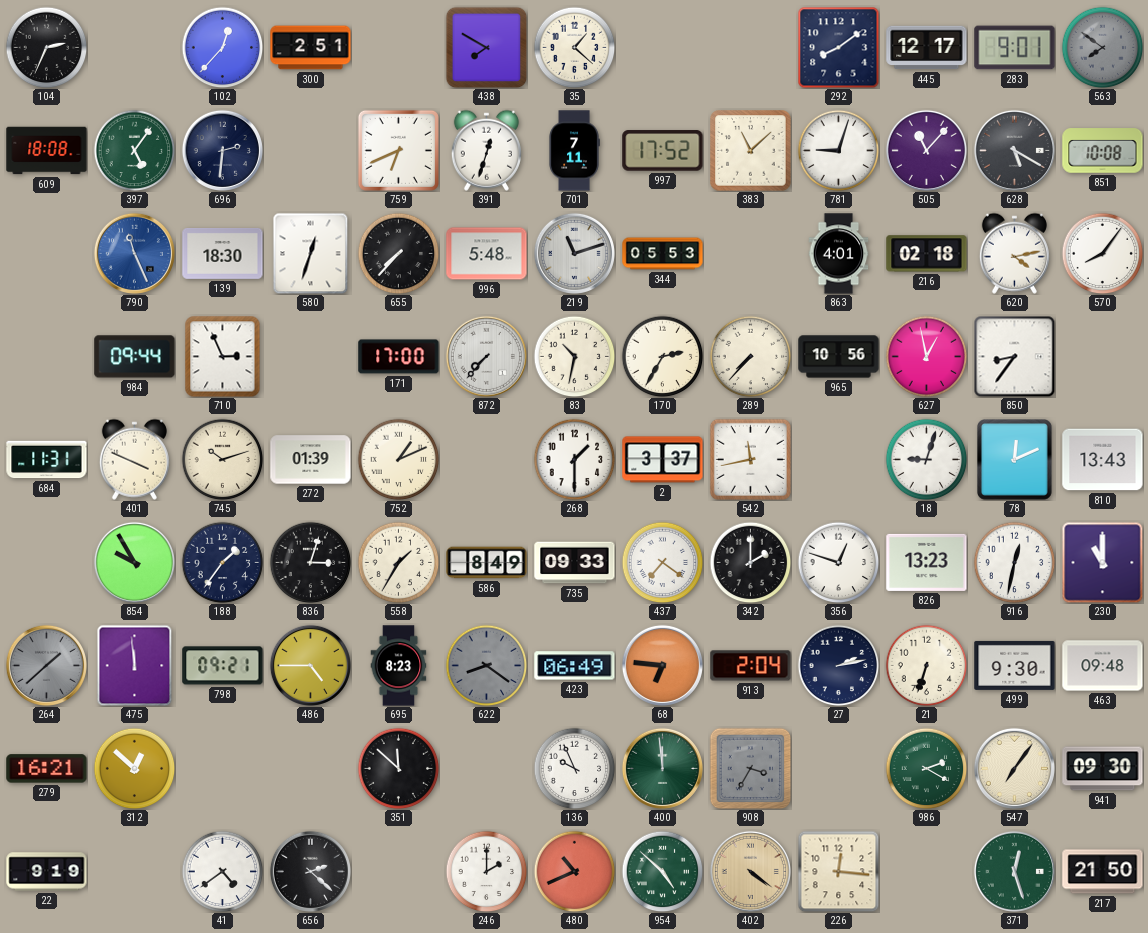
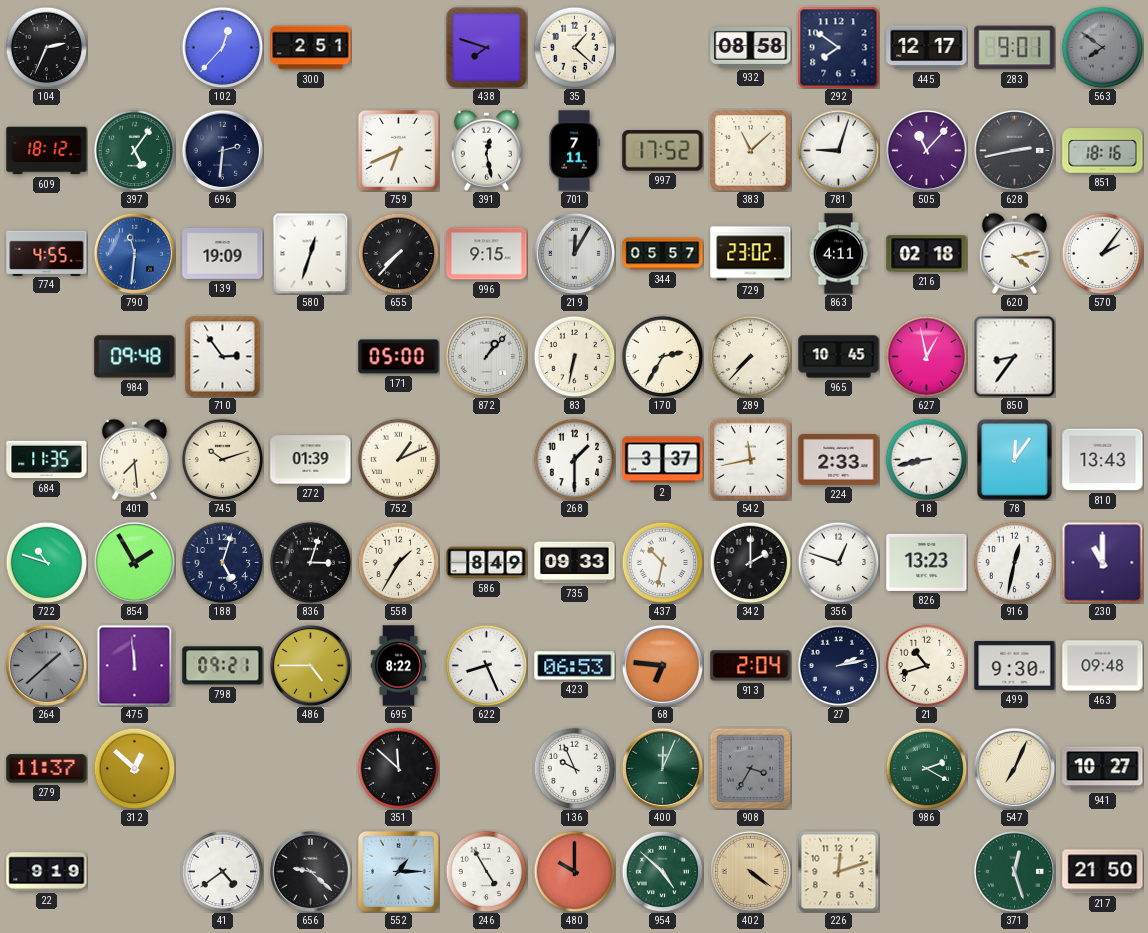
438: 7:50 -> 7:48 (486, 47)
932: none -> 08:58 (751, 47)
292: 8:09 -> 7:51 (838, 47)
609: 18:08 -> 18:12 (47, 151)
391: 12:33 -> 12:28 (486, 150)
628: 5:20 -> 2:43 (1014, 150)
851: 10:08 -> 18:16 (1103, 151)
774: none -> 4:55 (47, 253)
790: 11:26 -> 11:31 (134, 253)
139: 18:30 -> 19:09 (223, 254)
996: 5:48 -> 9:15 (487, 254)
219: 11:12 -> 12:05 (574, 253)
344: 05:53 -> 05:57 (663, 254)
729: none -> 23:02 (751, 254)
863: 4:01 -> 4:11 (839, 254)
570: 8:06 -> 2:06 (1102, 253)
984: 09:44 -> 09:48 (135, 357)
710: 2:56 -> 2:54 (223, 356)
171: 17:00 -> 05:00 (399, 357)
872: 7:37 -> 1:07 (486, 356)
83: 10:32 -> 6:32 (574, 356)
965: 10:56 -> 10:45 (839, 357)
684: 11:31 -> 11:35 (47, 460)
401: 3:49 -> 7:29 (134, 459)
224: none -> 2:33 (839, 459)
18: 9:03 -> 8:43 (926, 459)
78: 12:11 -> 12:06 (1015, 460)
722: none -> 10:48 (46, 562)
854: 9:55 -> 1:55 (134, 562)
188: 1:36 -> 5:03 (222, 562)
437: 7:21 -> 10:32 (662, 562)
695: 8:23 -> 8:22 (399, 666)
622: 8:21 -> 8:26 (486, 665)
622 dial: grey -> white (486, 665)
423: 06:49 -> 06:53 (575, 666)
21: 6:33 -> 10:42 (926, 665)
279: 16:21 -> 11:37 (47, 769)
400: 11:59 -> 12:04 (662, 768)
547: 7:06 -> 7:04 (1014, 768)
941: 09:30 -> 10:27 (1103, 769)
656: 2:22 -> 9:22 (310, 871)
552: none -> 1:15 (398, 871)
246: 2:00 -> 4:55 (486, 871)
480: 10:41 -> 10:00 (574, 871)
226: 12:16 -> 12:12 (838, 871)
